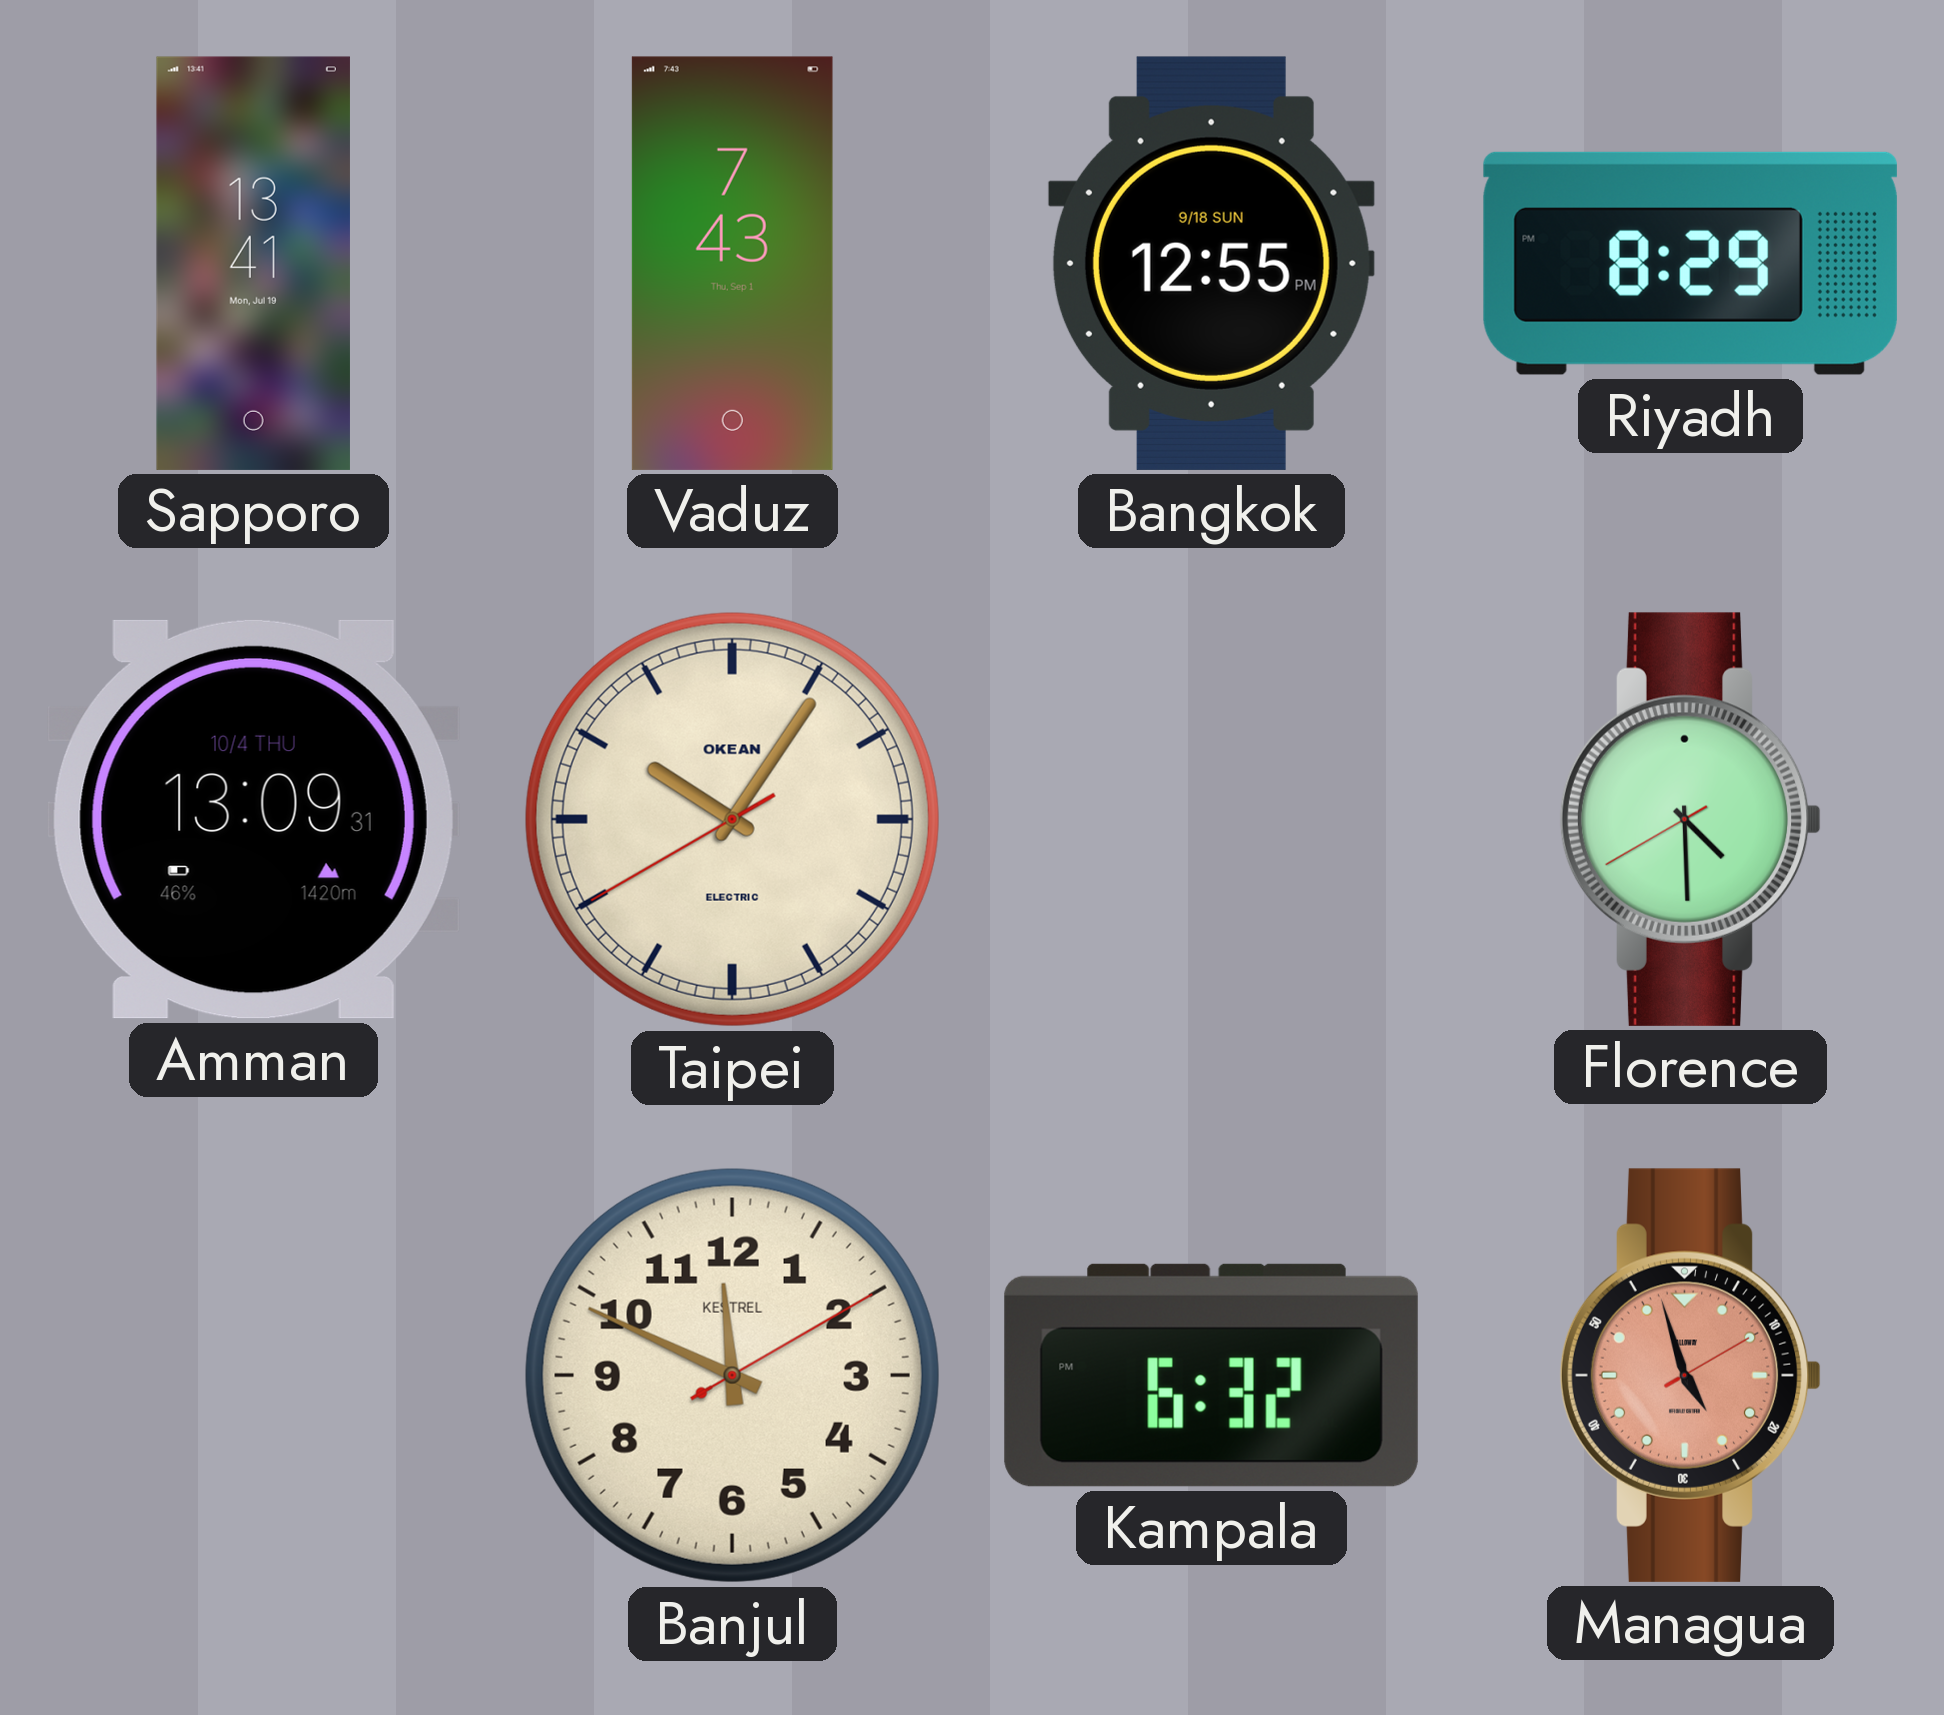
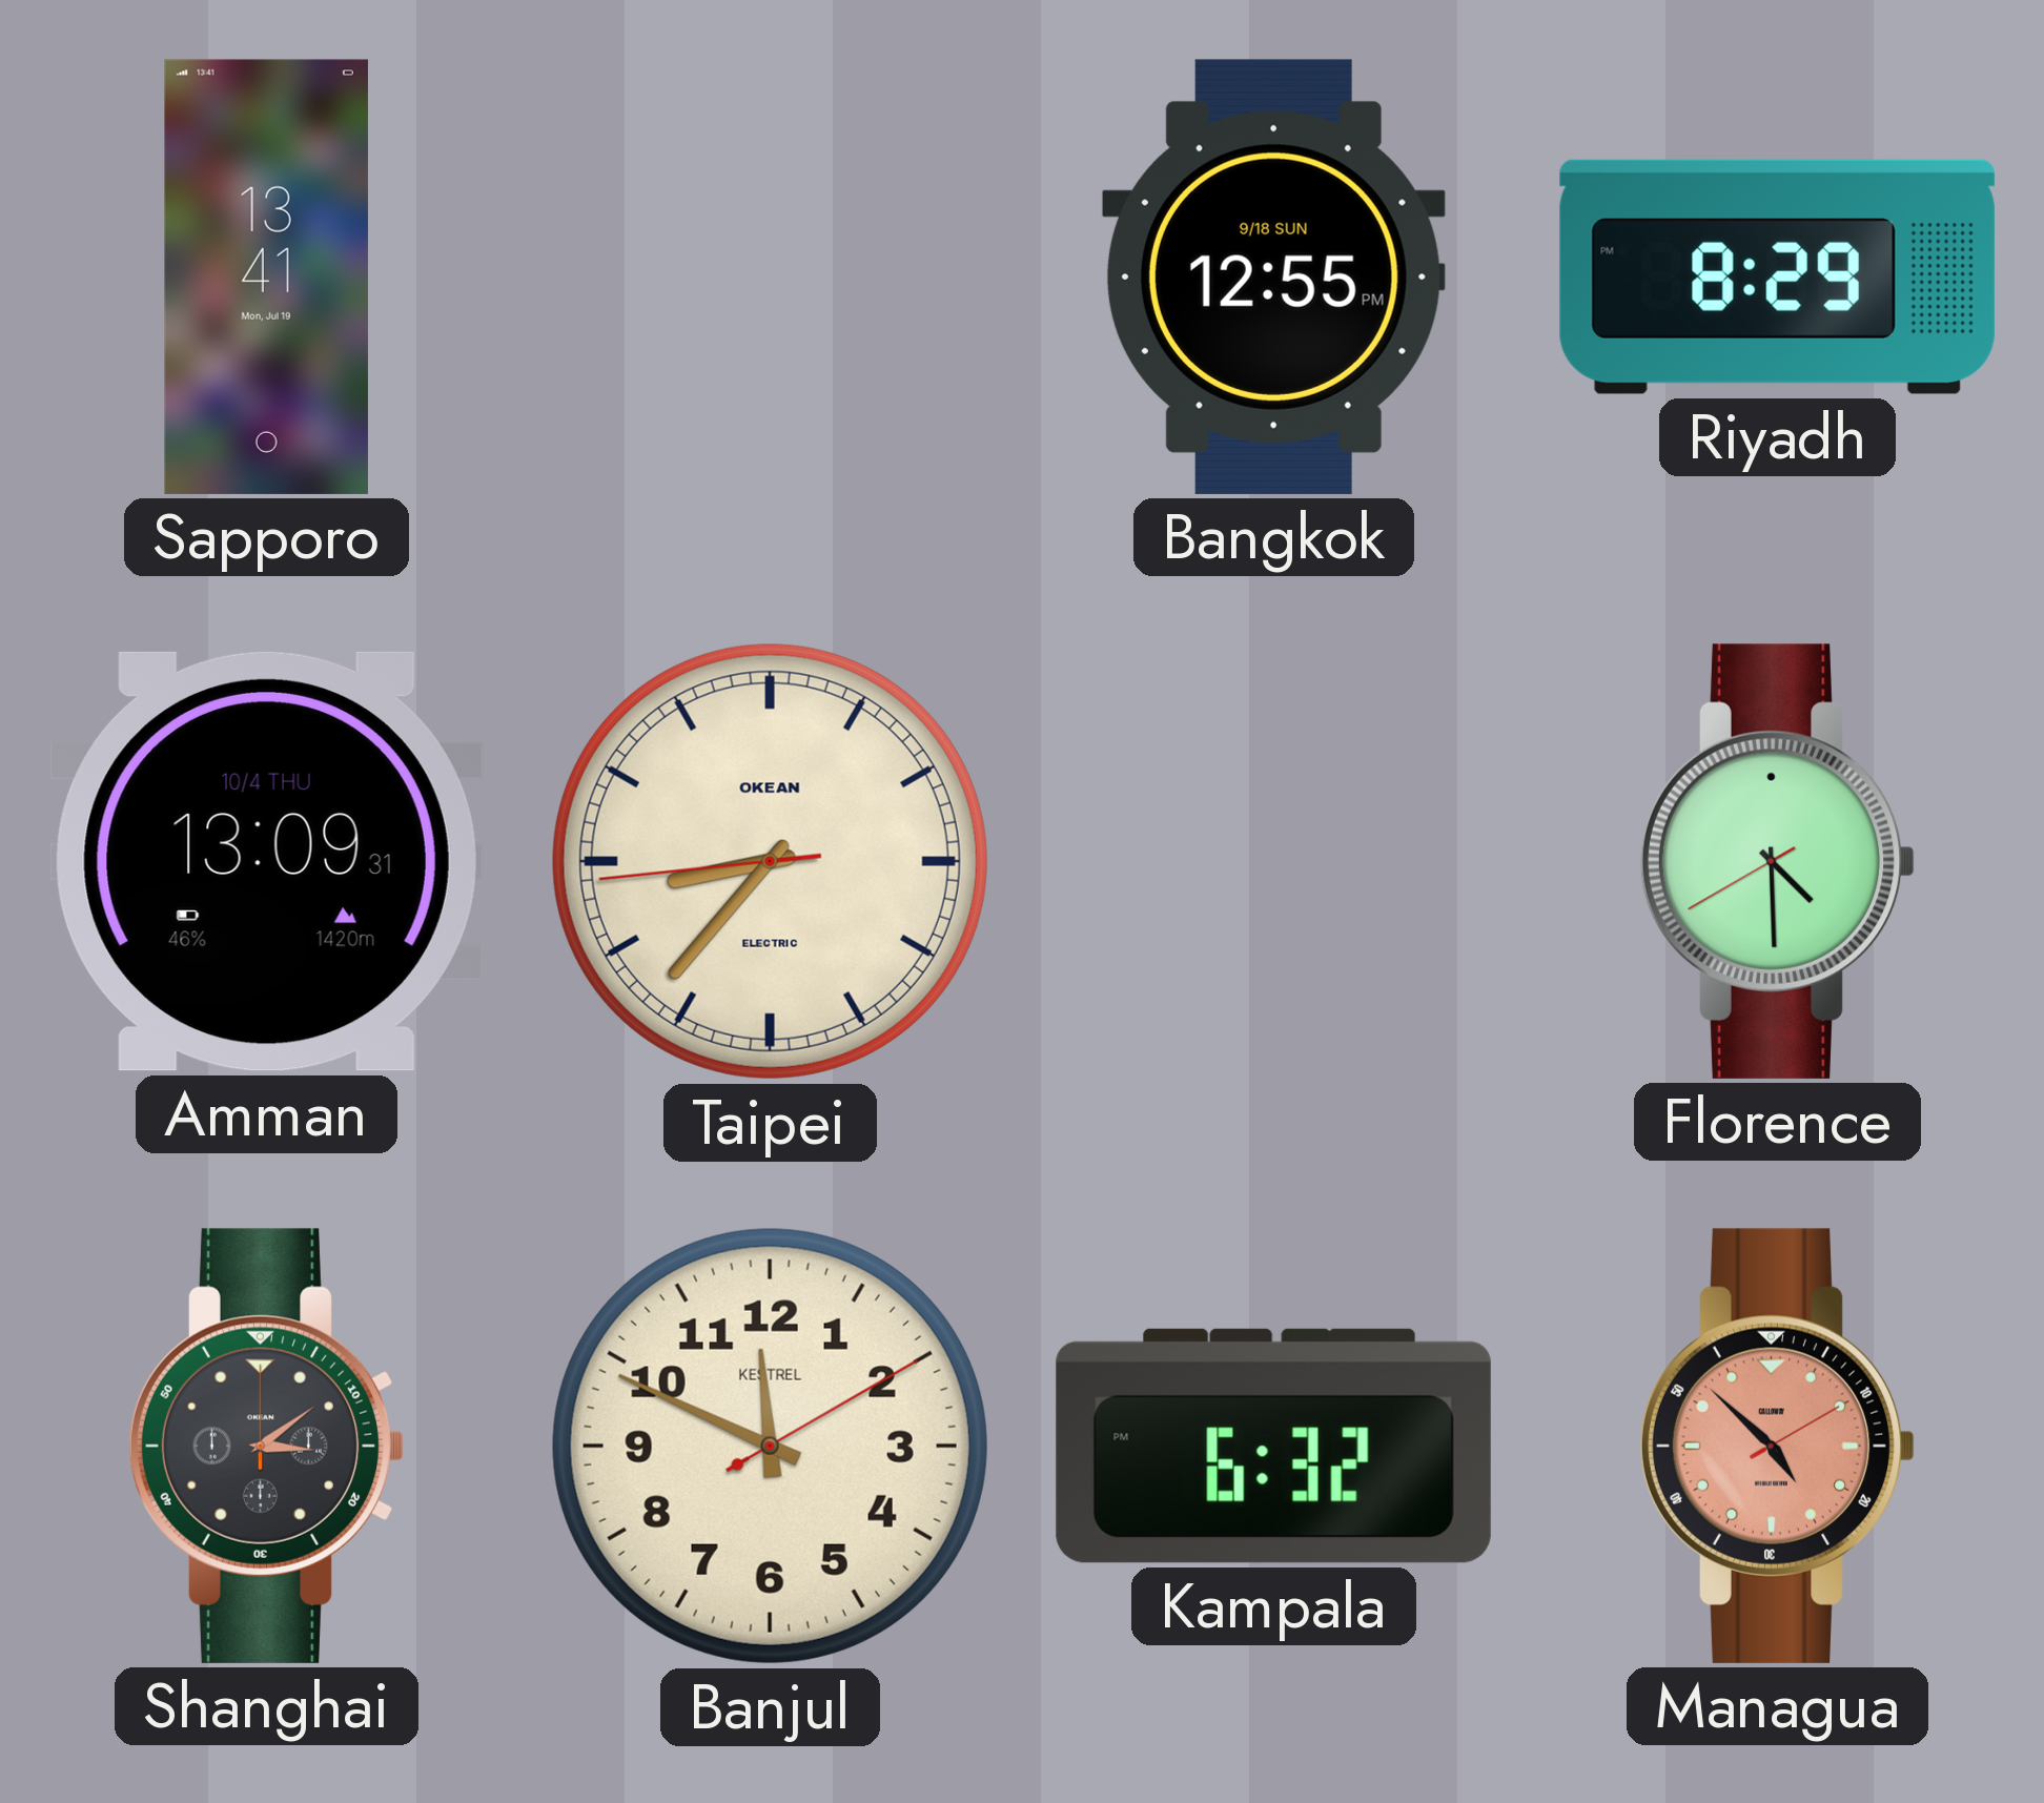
Vaduz: 7:43 -> none (732, 263)
Taipei: 10:05 -> 8:36 (770, 861)
Shanghai: none -> 3:09 (267, 1446)
Managua: 4:57 -> 4:52 (1778, 1446)
